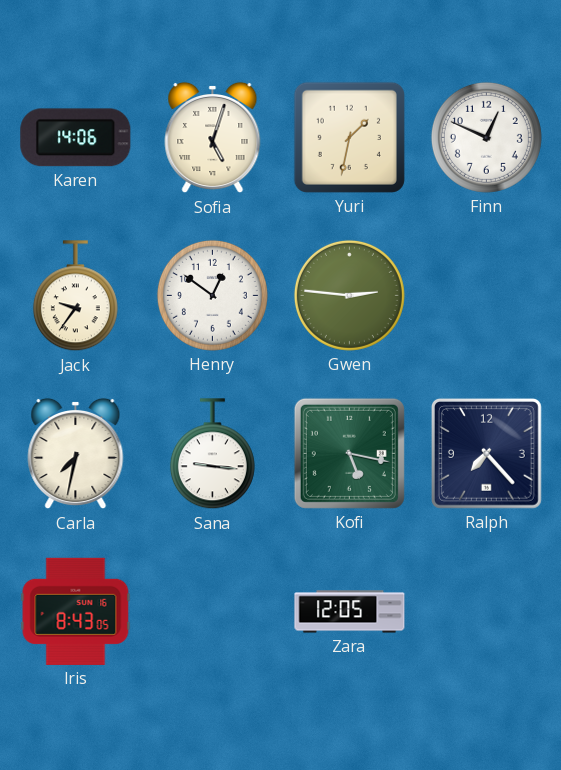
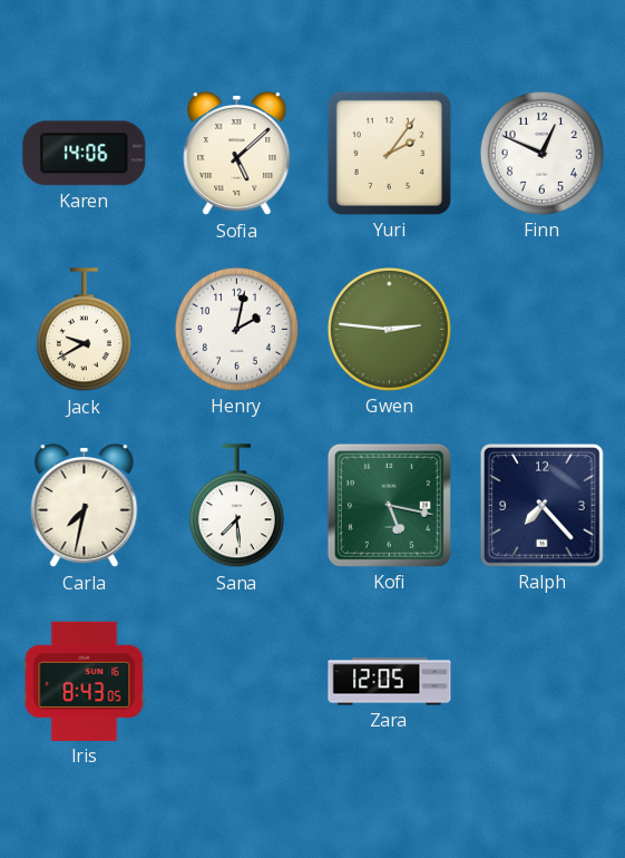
Sofia: 5:03 -> 5:08 (237, 154)
Yuri: 1:32 -> 2:06 (389, 153)
Jack: 9:36 -> 9:40 (84, 330)
Henry: 12:51 -> 2:02 (236, 329)
Sana: 9:16 -> 7:29 (236, 506)
